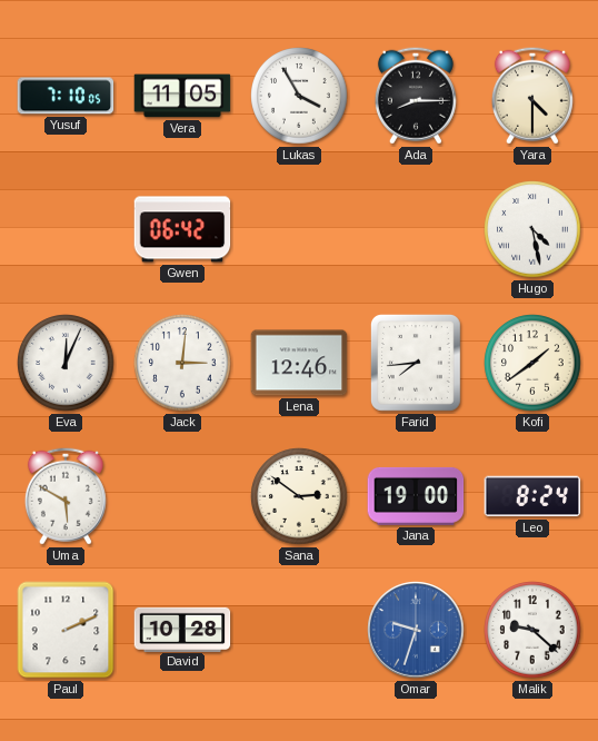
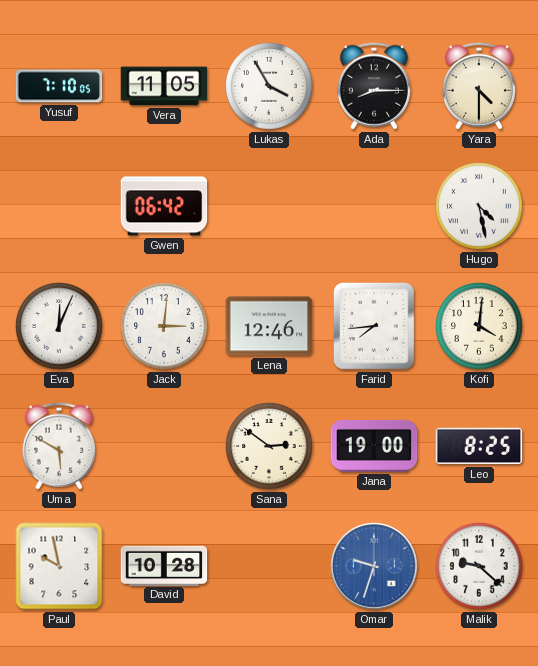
Kofi: 1:39 -> 4:01 (479, 326)
Leo: 8:24 -> 8:25 (479, 446)
Paul: 2:11 -> 9:58 (59, 566)
